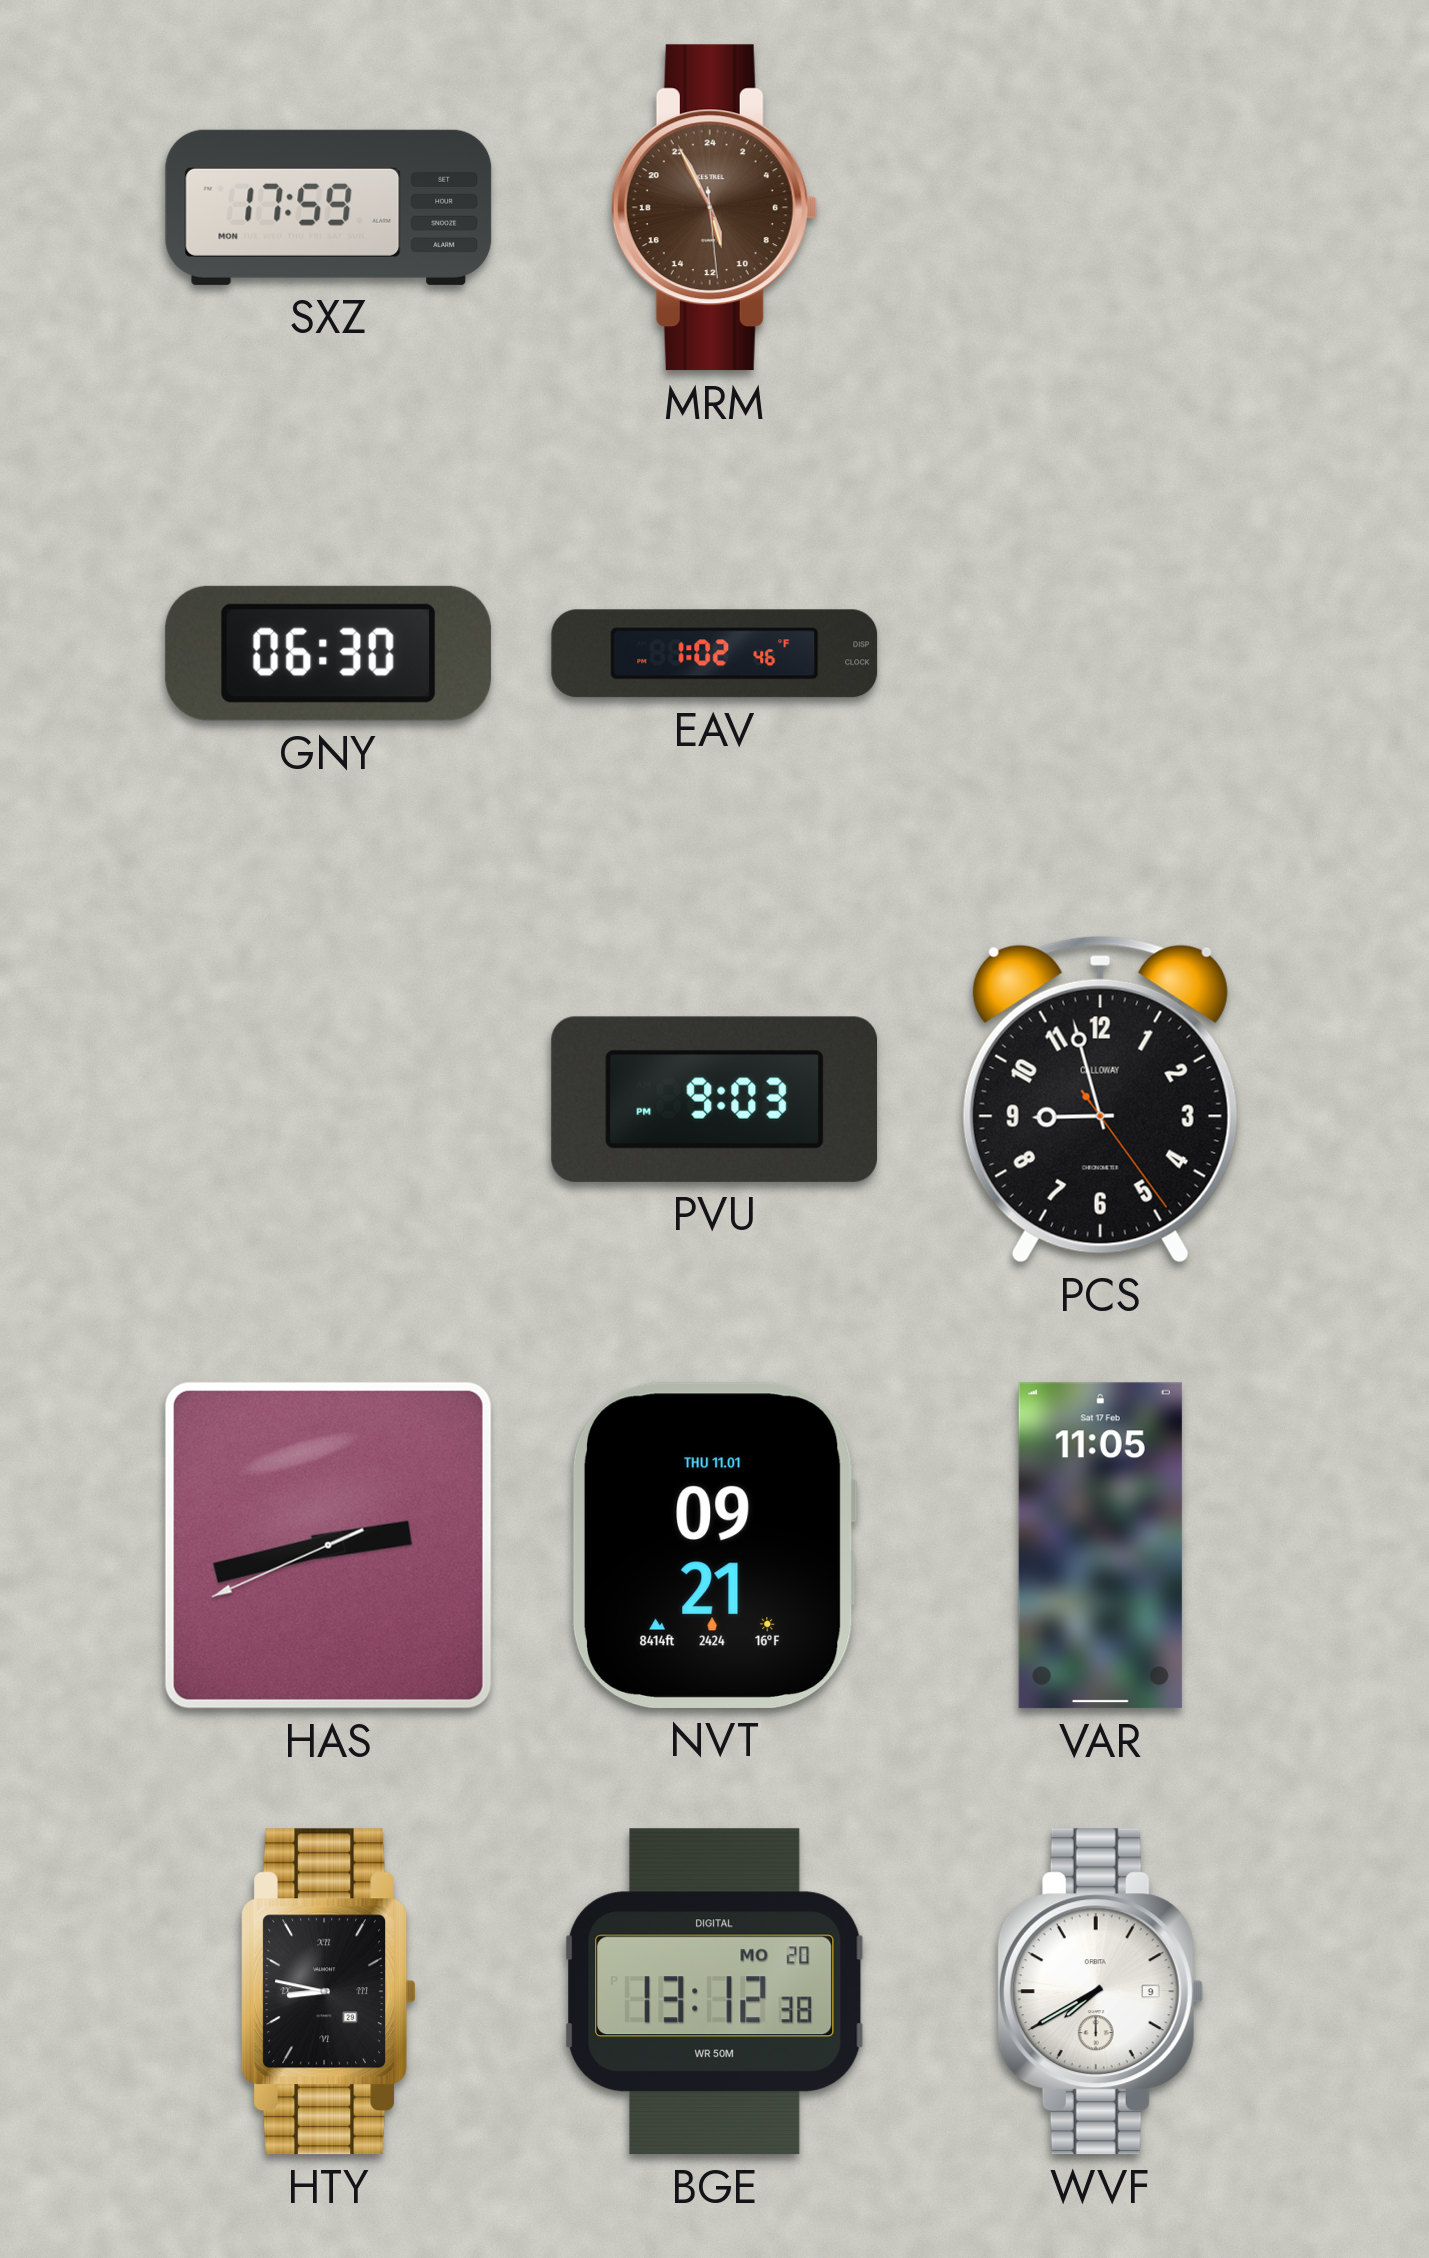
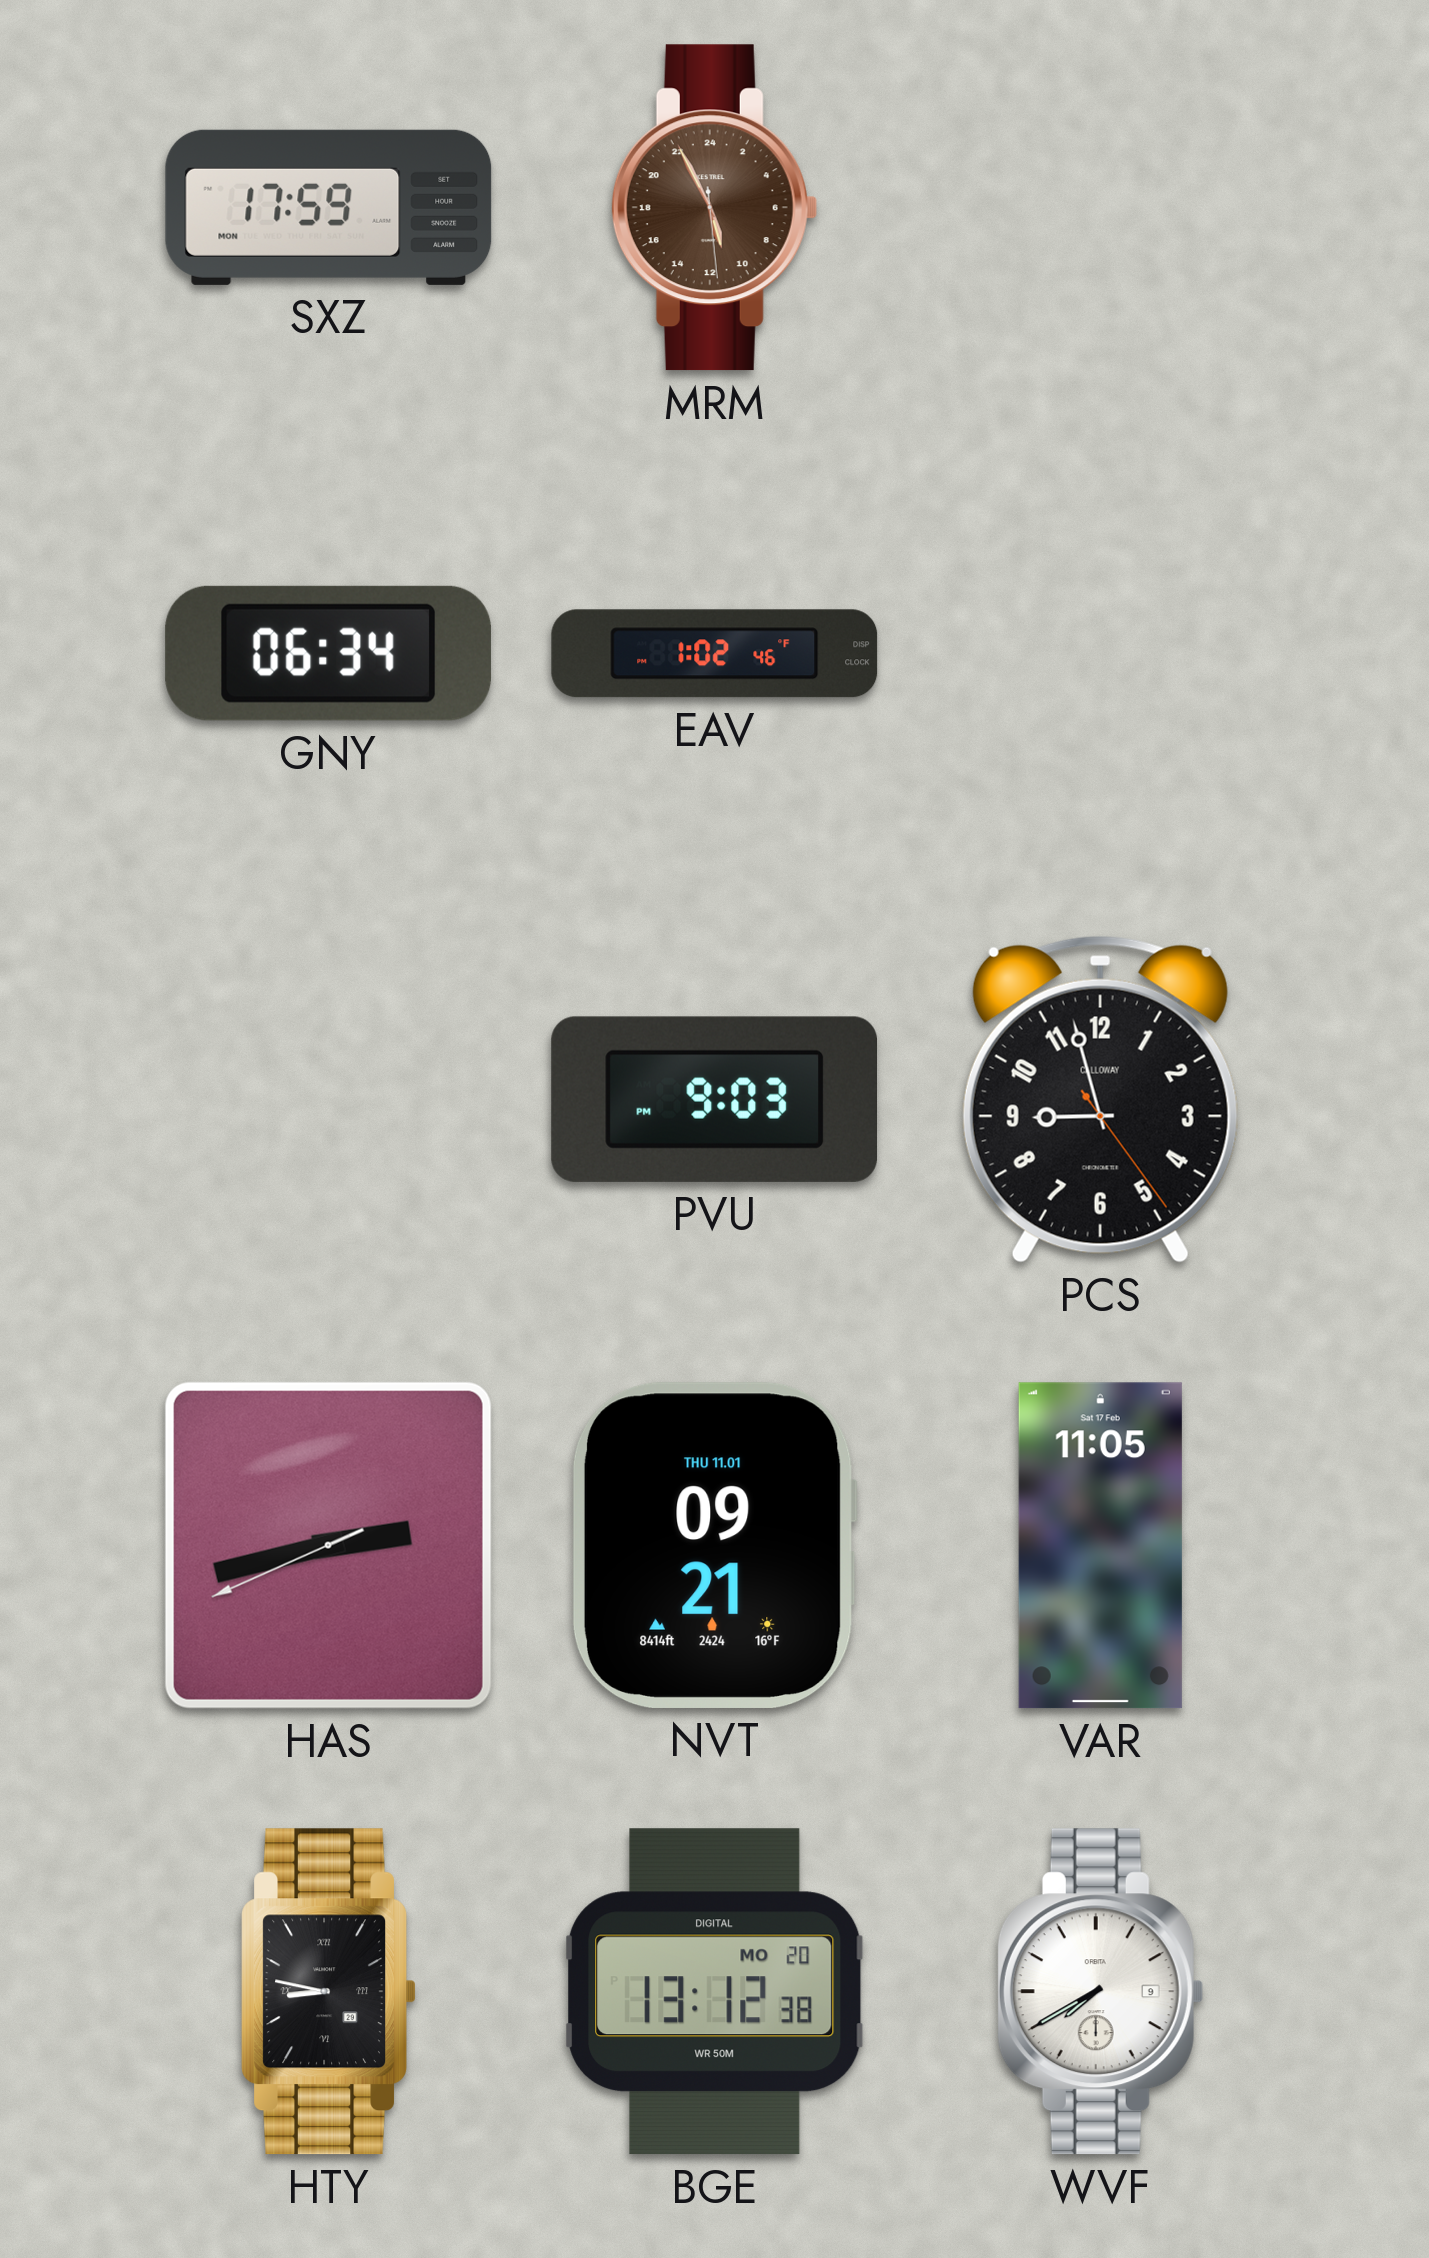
GNY: 06:30 -> 06:34 (328, 653)
